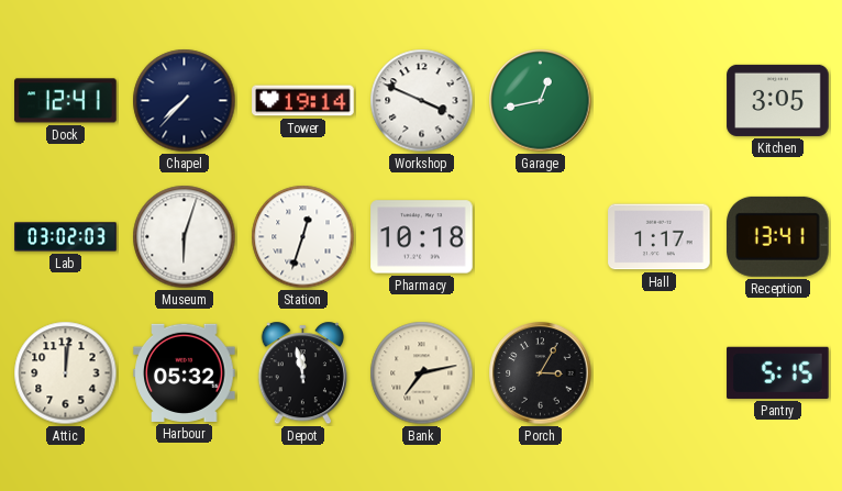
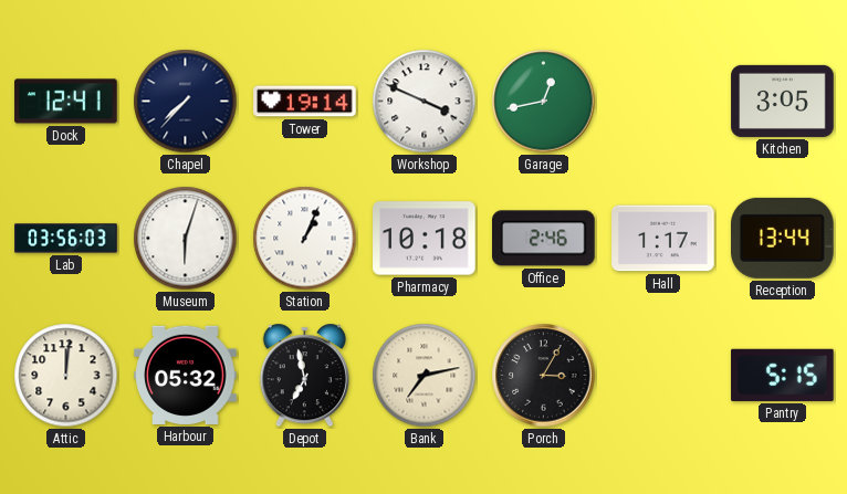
Lab: 03:02 -> 03:56 (66, 239)
Station: 12:33 -> 1:04 (305, 239)
Office: none -> 2:46 (544, 239)
Reception: 13:41 -> 13:44 (783, 238)
Depot: 11:58 -> 6:58 (304, 376)
